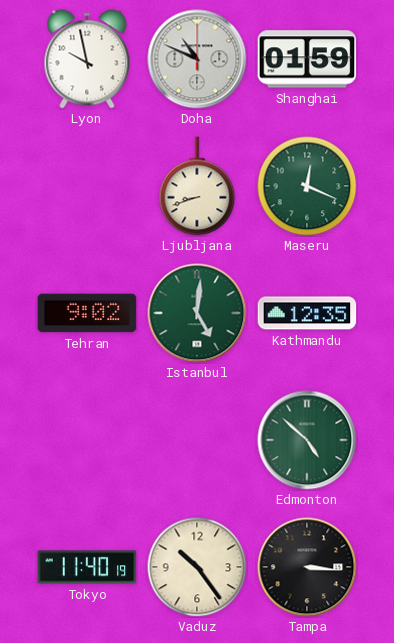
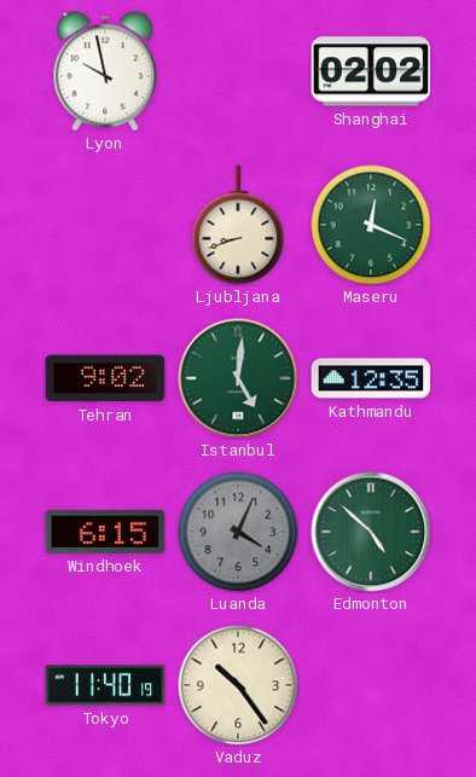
Doha: 10:49 -> none (197, 59)
Shanghai: 01:59 -> 02:02 (371, 71)
Windhoek: none -> 6:15 (105, 532)
Luanda: none -> 4:04 (238, 532)
Tampa: 3:16 -> none (307, 567)
